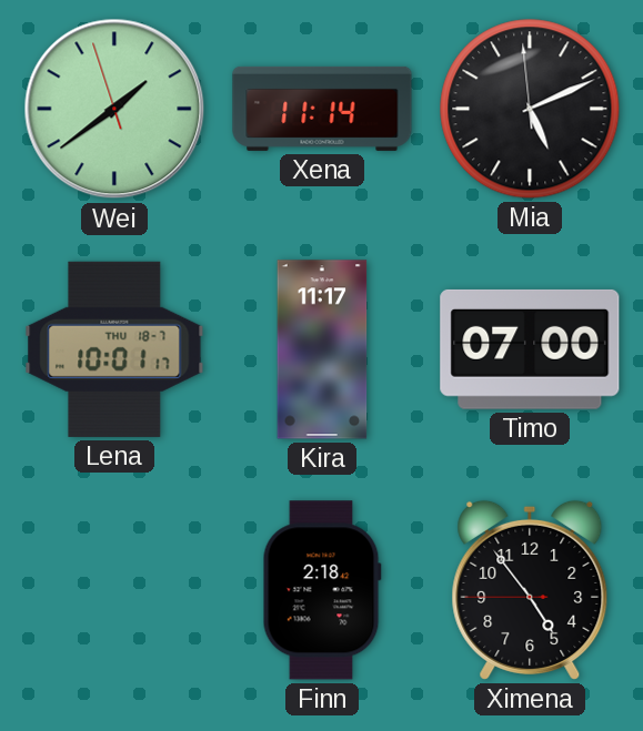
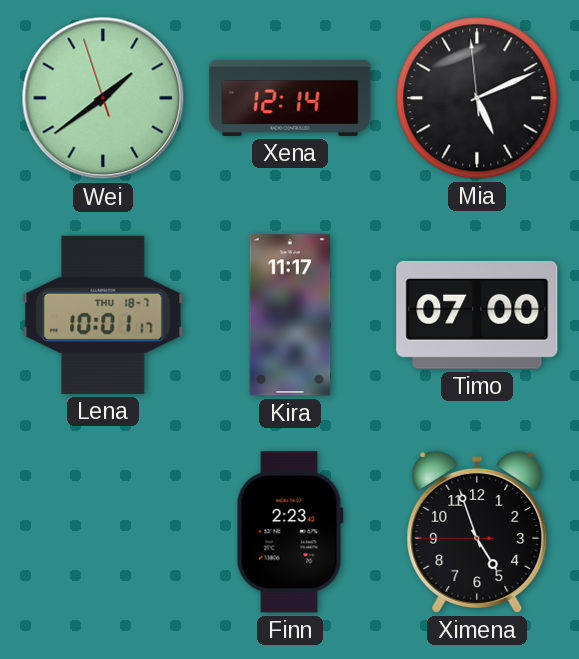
Xena: 11:14 -> 12:14 (290, 98)
Finn: 2:18 -> 2:23 (290, 532)
Ximena: 4:53 -> 4:56 (477, 532)
